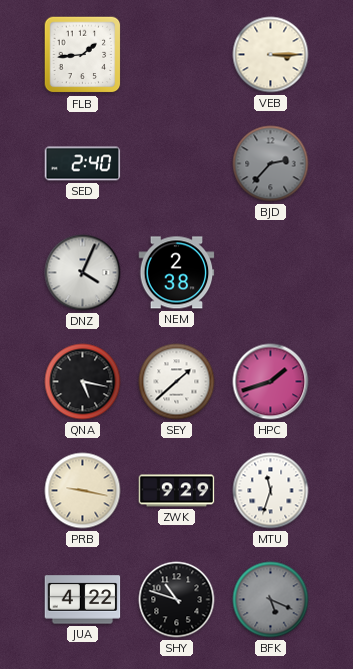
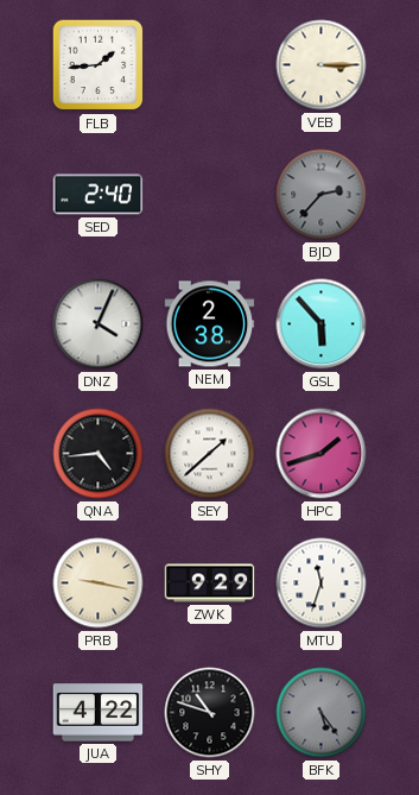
GSL: none -> 5:53 (322, 324)
QNA: 5:17 -> 4:44 (99, 454)
BFK: 5:19 -> 5:24 (322, 713)
